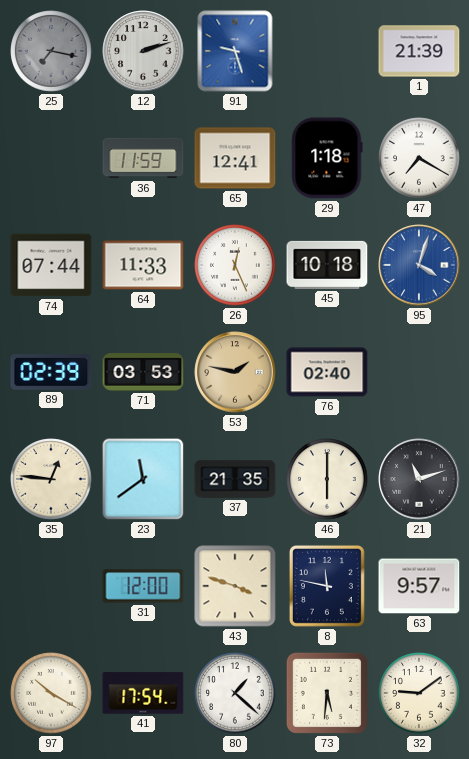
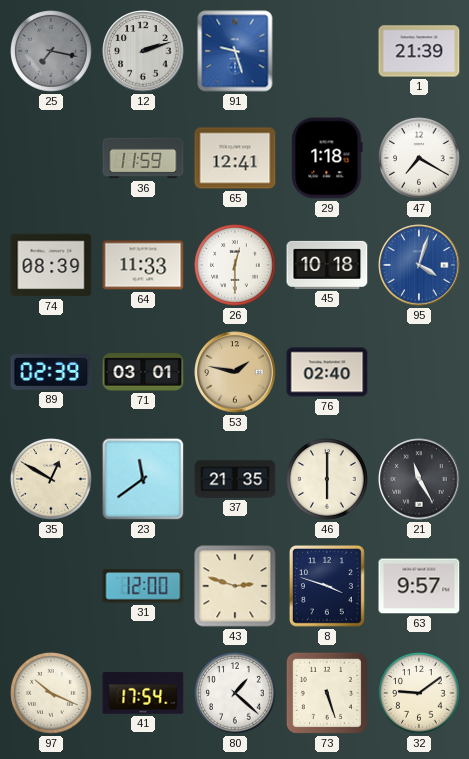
74: 07:44 -> 08:39 (51, 265)
26: 12:26 -> 12:30 (235, 265)
71: 03:53 -> 03:01 (143, 372)
35: 12:46 -> 12:50 (51, 479)
21: 11:12 -> 11:25 (419, 479)
43: 3:48 -> 2:48 (235, 586)
8: 11:47 -> 3:48 (327, 586)
97: 10:20 -> 10:19 (51, 693)
73: 5:31 -> 5:27 (327, 693)
